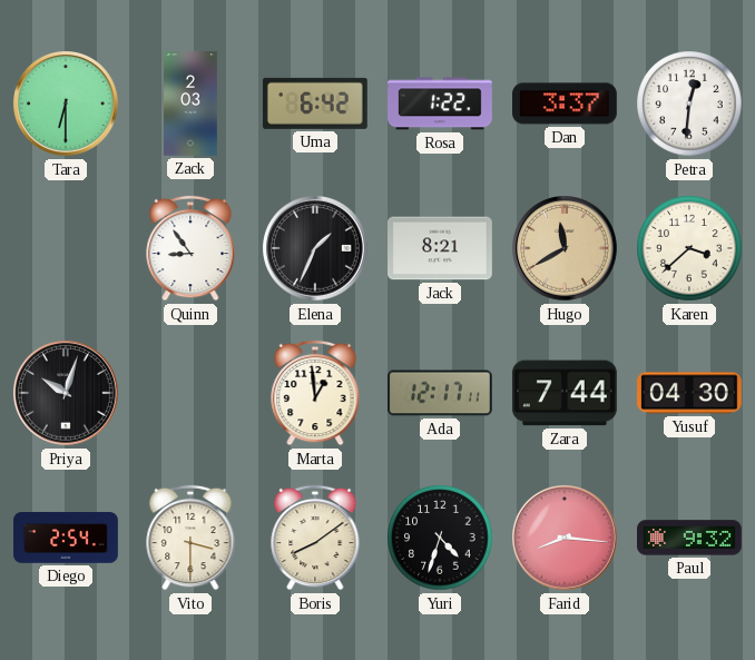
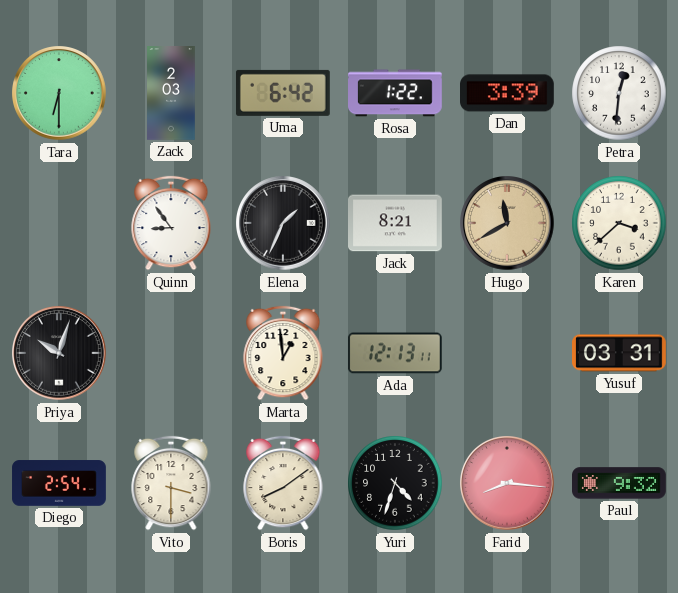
Dan: 3:37 -> 3:39 (508, 93)
Ada: 12:17 -> 12:13 (395, 353)
Zara: 7:44 -> none (565, 393)
Yusuf: 04:30 -> 03:31 (620, 353)
